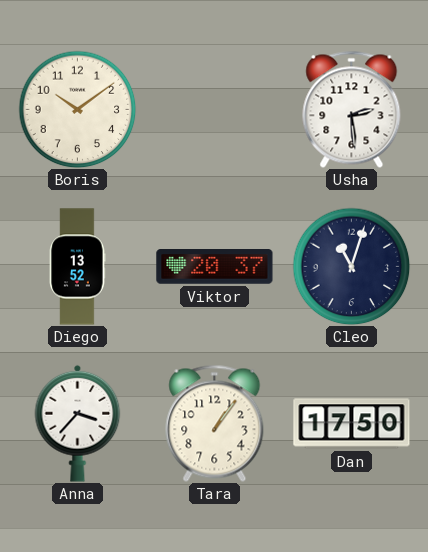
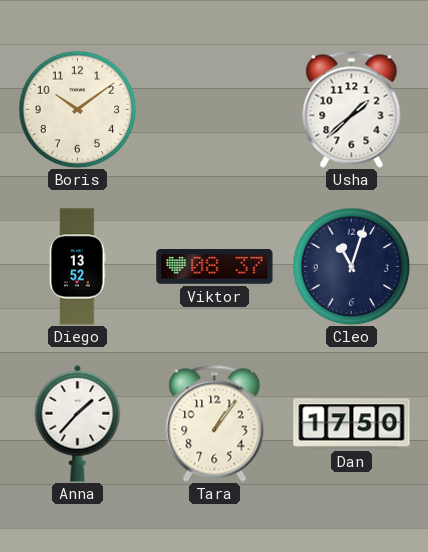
Usha: 2:29 -> 1:38 (352, 109)
Viktor: 20:37 -> 08:37 (215, 267)
Anna: 3:37 -> 1:37 (78, 423)
